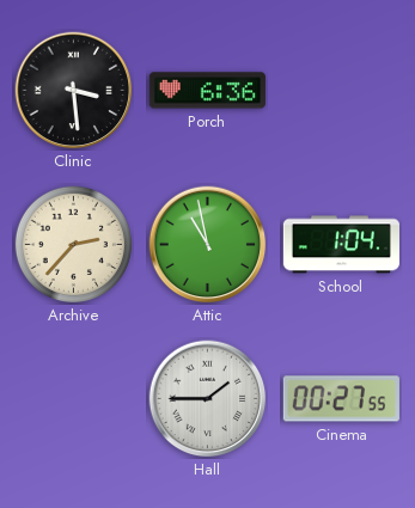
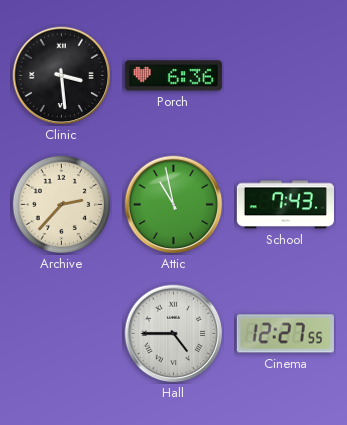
School: 1:04 -> 7:43 (285, 205)
Hall: 1:45 -> 4:45 (174, 334)
Cinema: 00:27 -> 12:27 (285, 334)
